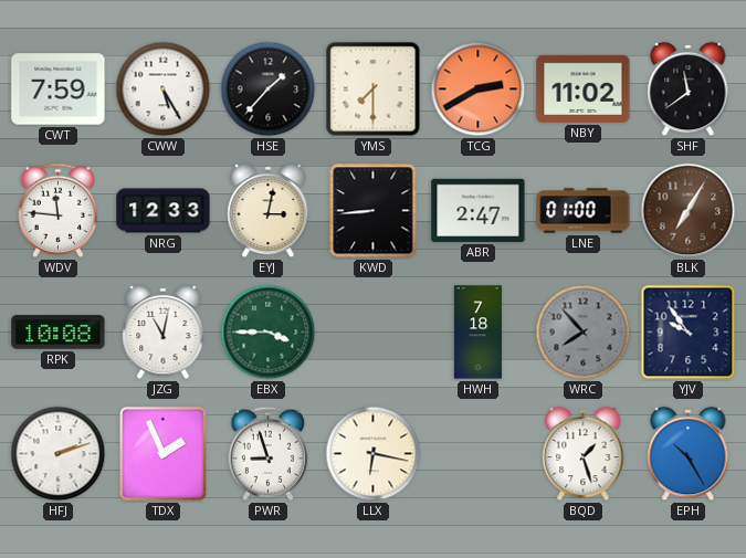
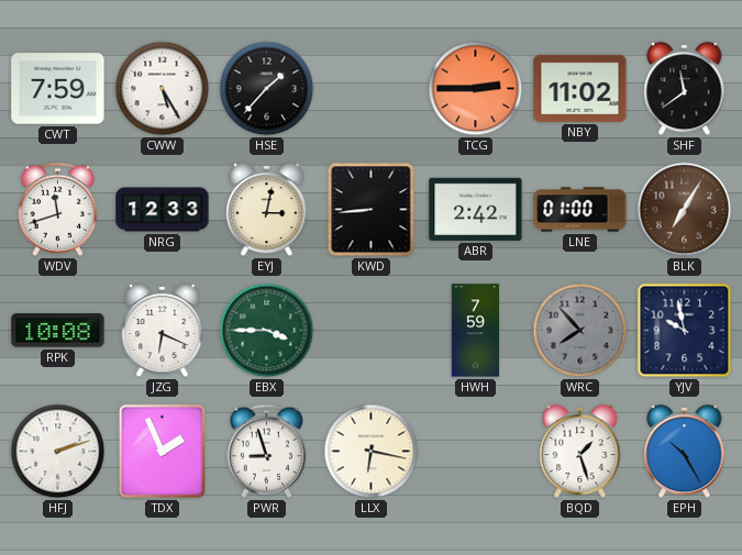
YMS: 7:30 -> none (374, 90)
TCG: 2:40 -> 2:45 (476, 89)
WDV: 11:46 -> 11:42 (58, 209)
ABR: 2:47 -> 2:42 (476, 209)
JZG: 11:02 -> 6:19 (163, 331)
HWH: 7:18 -> 7:59 (476, 331)
YJV: 9:54 -> 9:58 (685, 331)
